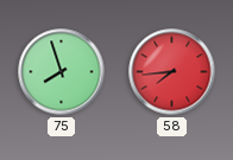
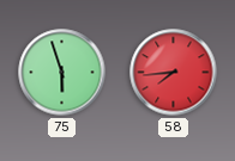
75: 7:57 -> 5:57 (62, 73)
